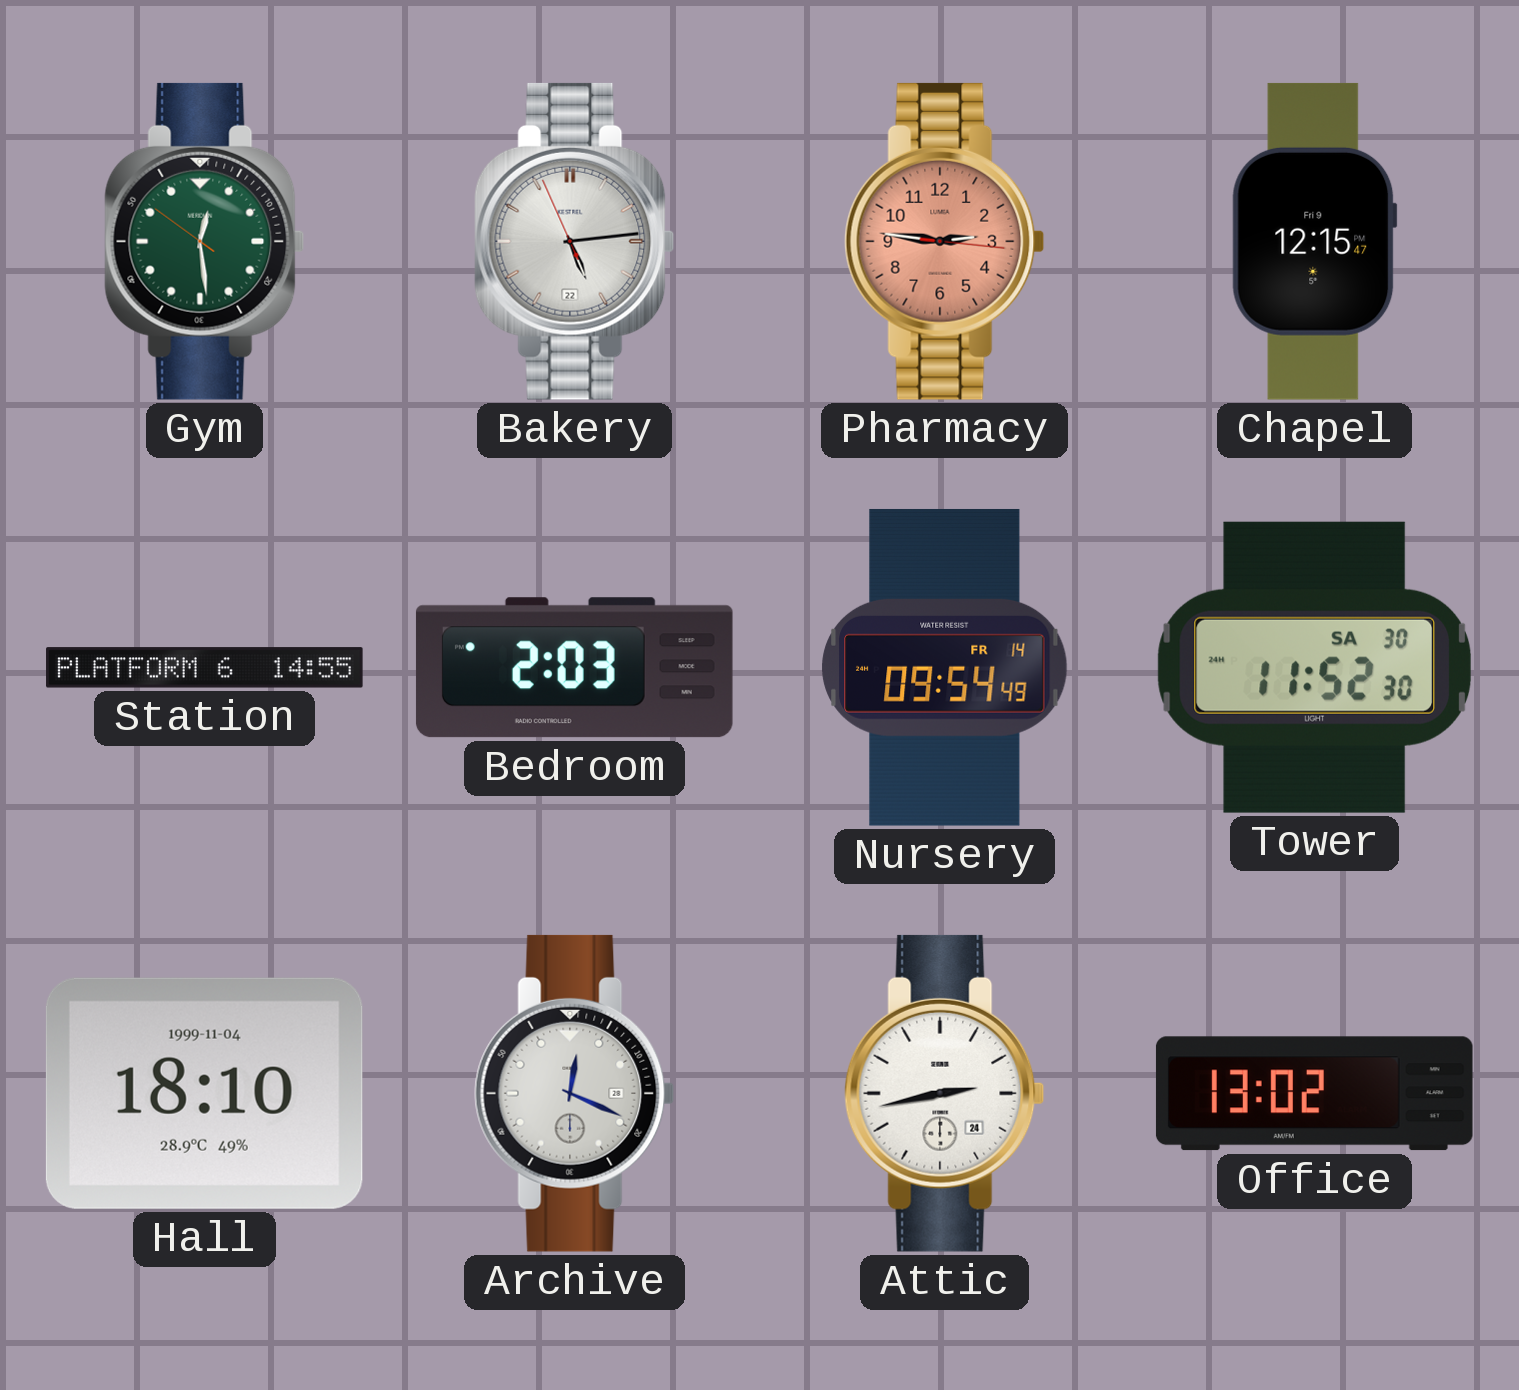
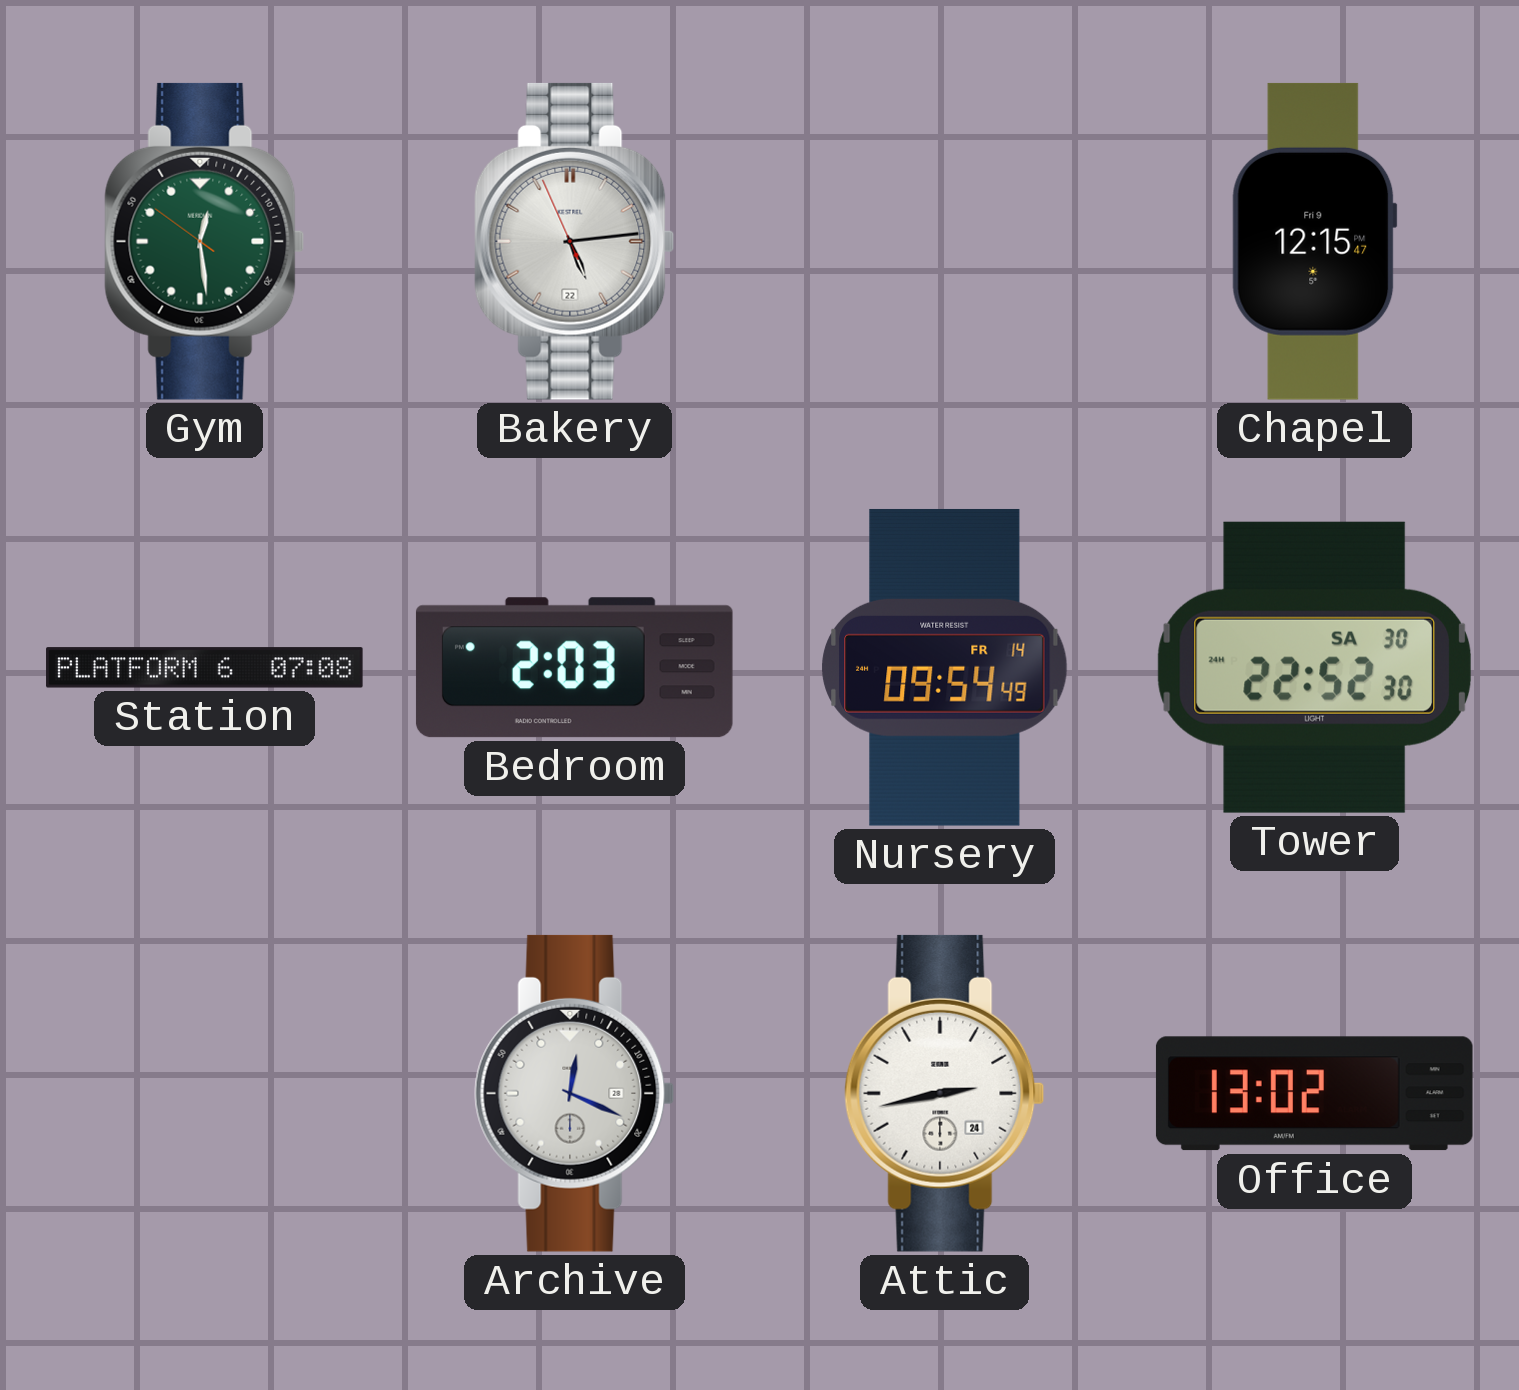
Pharmacy: 2:46 -> none (945, 241)
Station: 14:55 -> 07:08 (205, 668)
Tower: 11:52 -> 22:52 (1314, 667)
Hall: 18:10 -> none (204, 1093)
